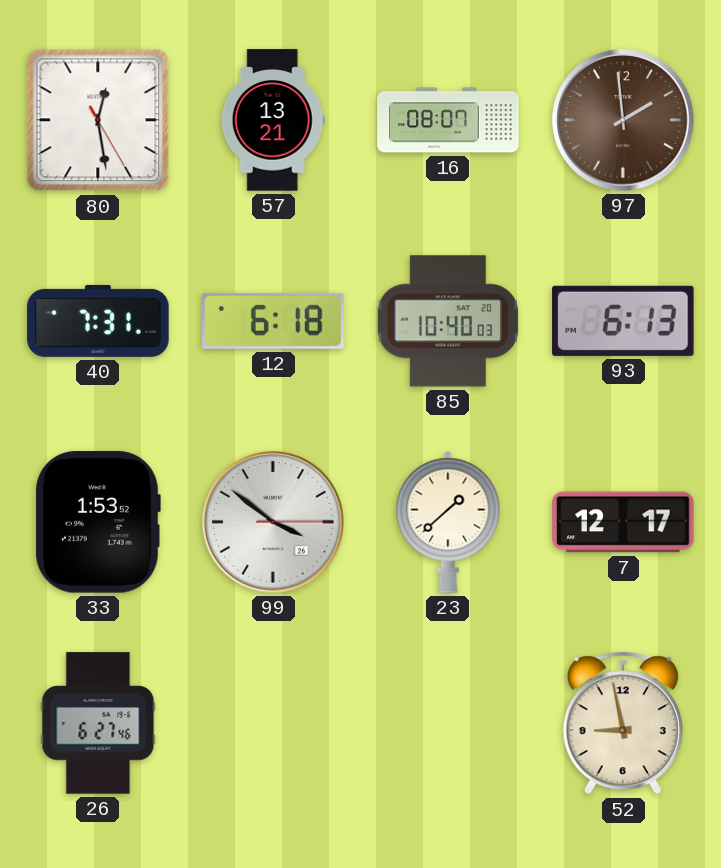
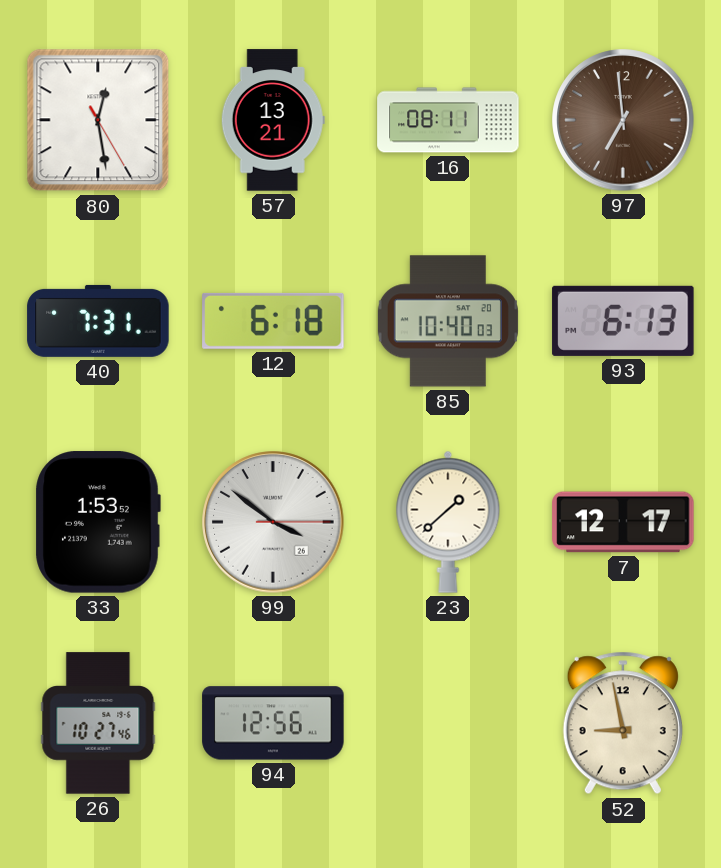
16: 08:07 -> 08:11 (448, 120)
97: 1:59 -> 6:59 (623, 120)
26: 6:27 -> 10:27 (98, 723)
94: none -> 12:56 (273, 723)
